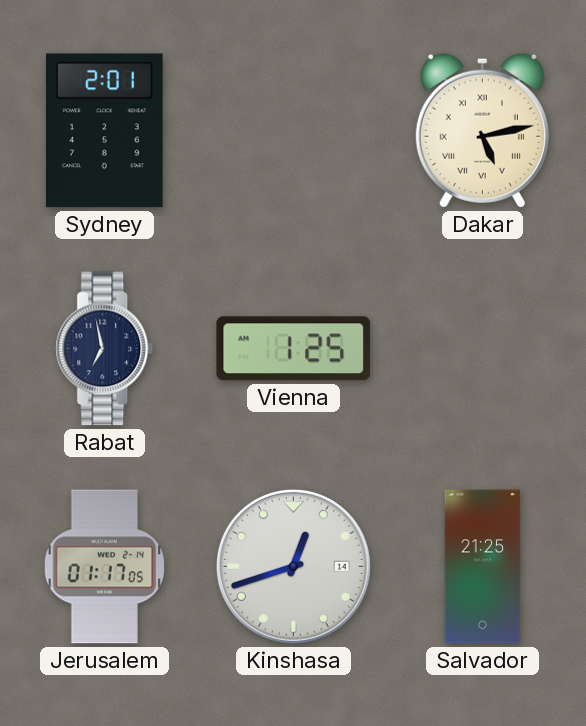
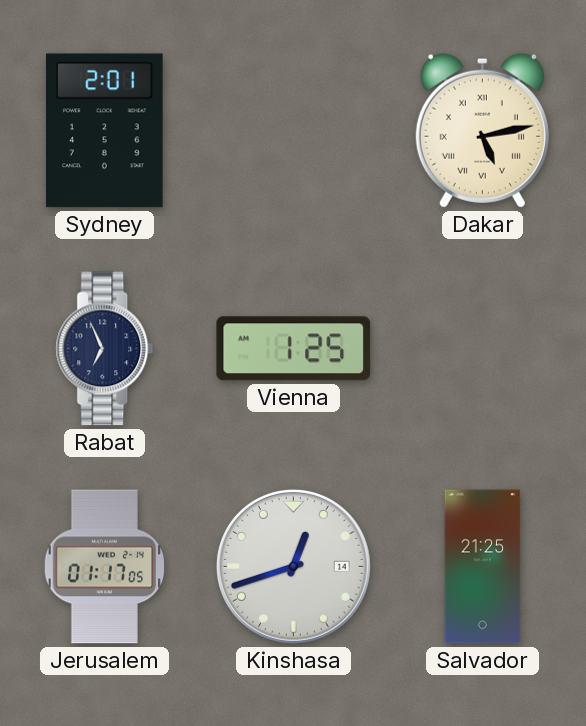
Rabat: 6:58 -> 6:56 (105, 349)
